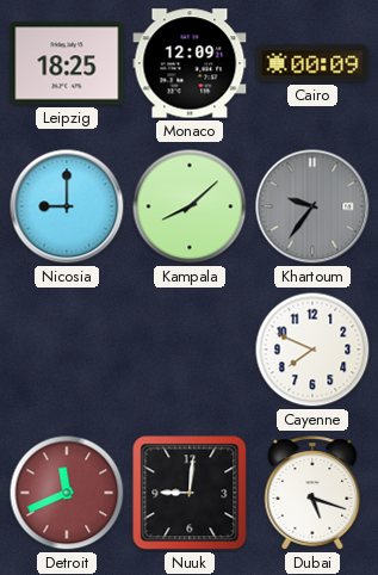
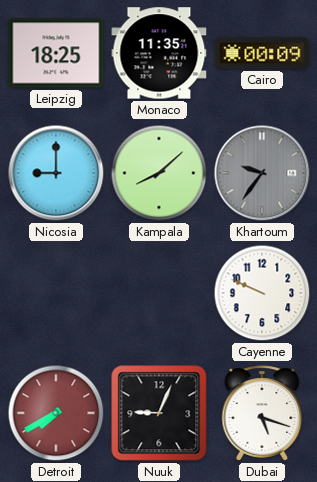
Monaco: 12:09 -> 11:35 (159, 53)
Cayenne: 7:49 -> 9:49 (262, 293)
Detroit: 11:41 -> 7:40 (56, 413)
Nuuk: 9:01 -> 9:04 (159, 413)
